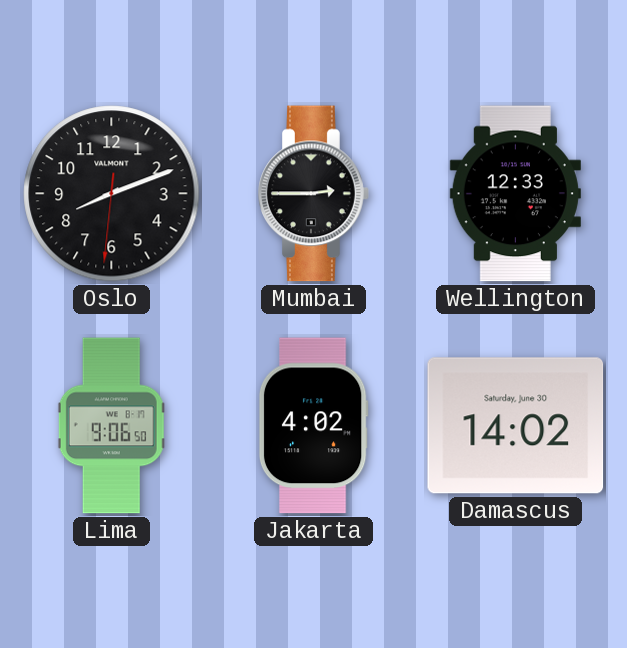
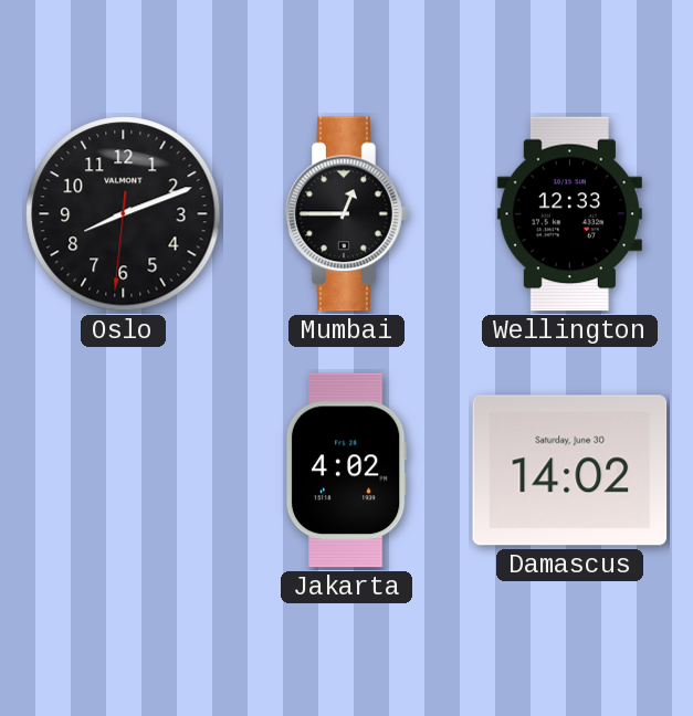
Mumbai: 2:45 -> 12:45 (347, 214)
Lima: 9:06 -> none (112, 426)
